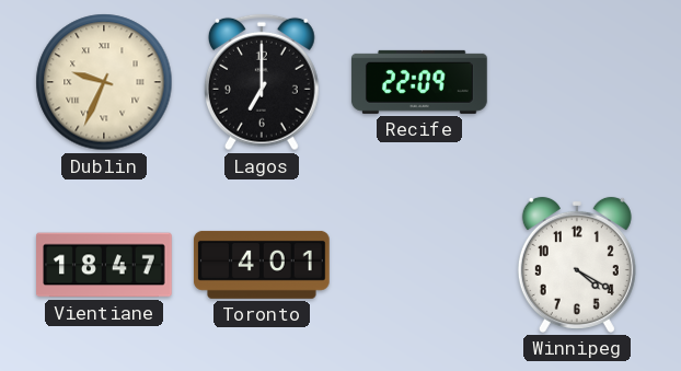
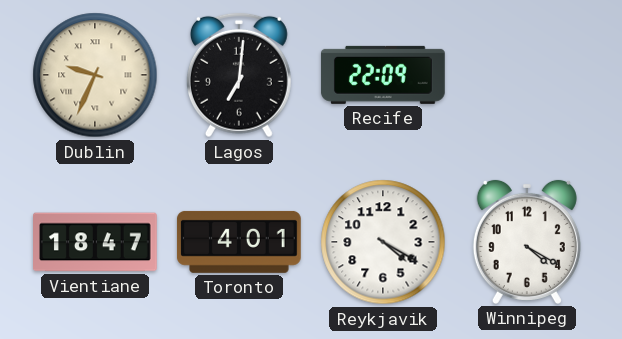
Lagos: 7:00 -> 7:01 (239, 75)
Reykjavik: none -> 4:20 (383, 242)
